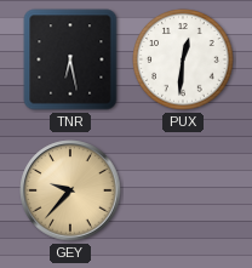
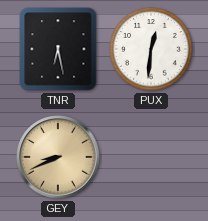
GEY: 9:37 -> 8:41 (58, 157)
